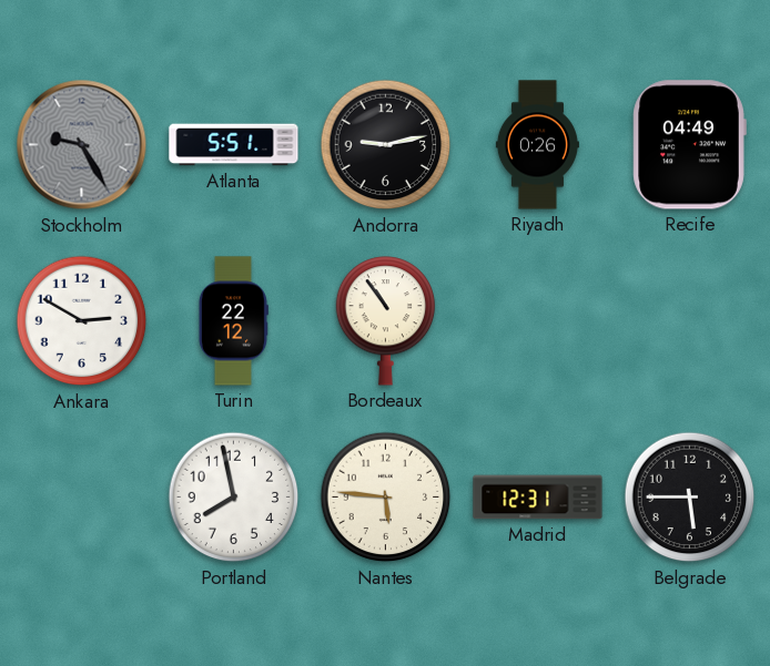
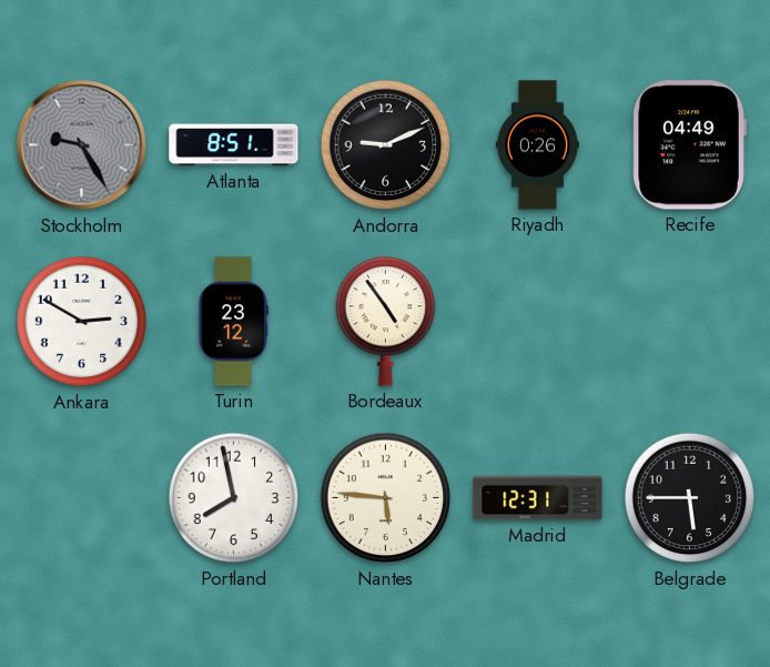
Atlanta: 5:51 -> 8:51 (234, 145)
Andorra: 9:13 -> 9:11 (386, 145)
Turin: 22:12 -> 23:12 (233, 322)
Bordeaux: 10:54 -> 4:54 (386, 322)
